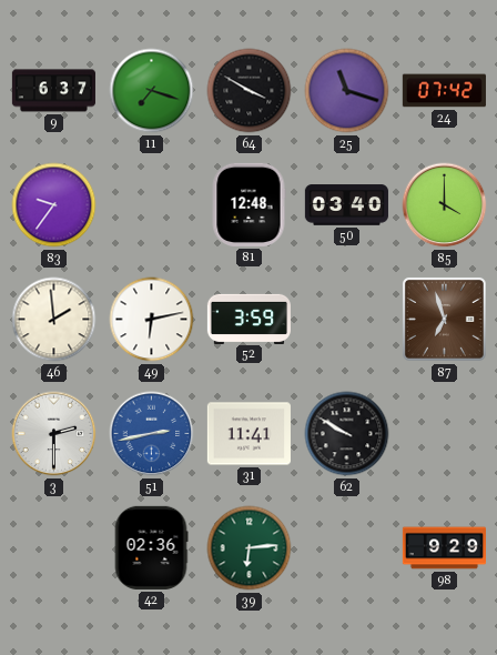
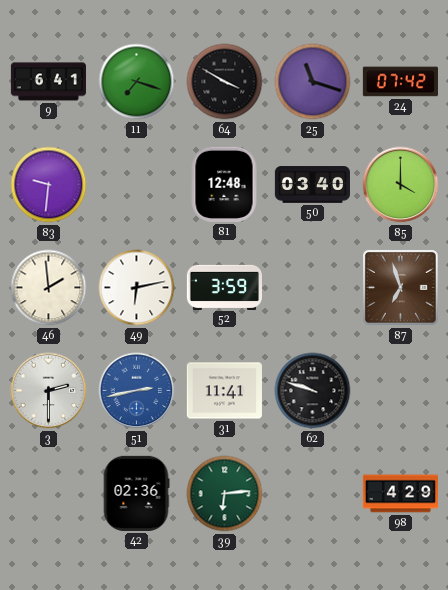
9: 6:37 -> 6:41 (48, 82)
83: 9:36 -> 9:31 (49, 185)
62: 9:50 -> 9:48 (313, 391)
98: 9:29 -> 4:29 (400, 494)
